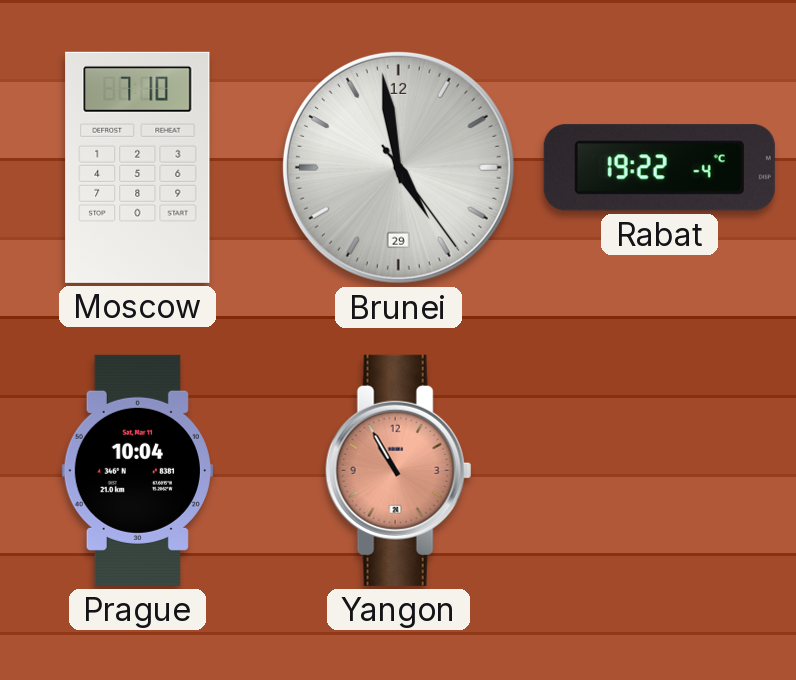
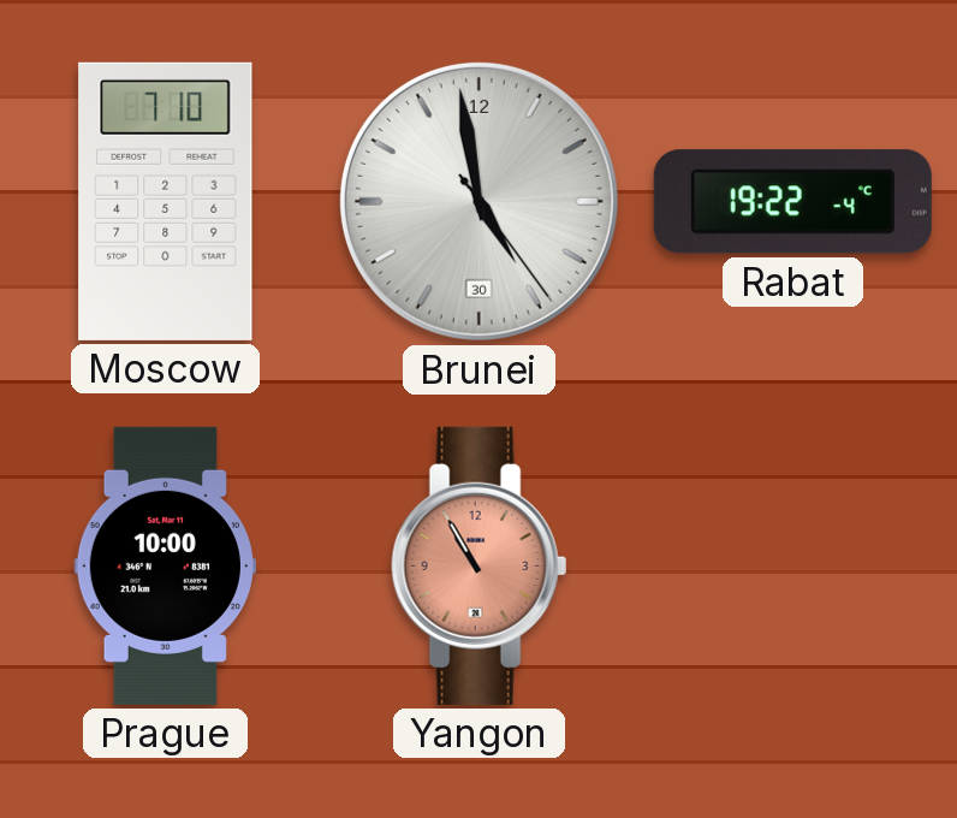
Brunei date: 29 -> 30 (478, 201)
Prague: 10:04 -> 10:00 (165, 565)
